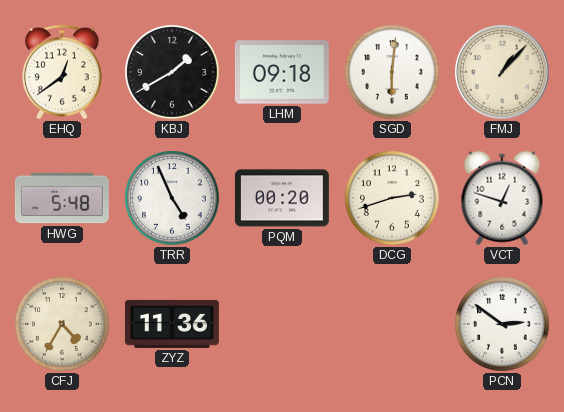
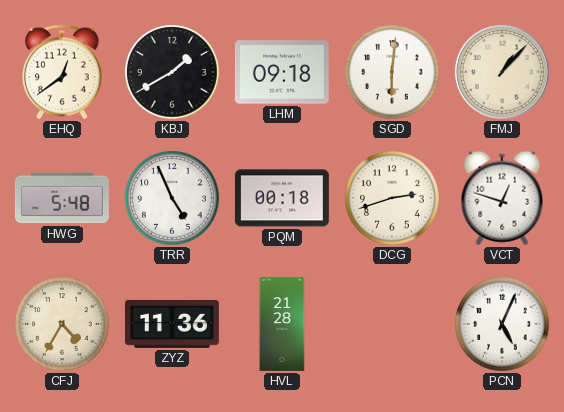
PQM: 00:20 -> 00:18 (282, 198)
HVL: none -> 21:28 (282, 324)
PCN: 2:51 -> 5:04 (502, 324)
